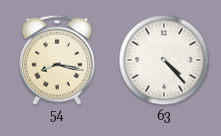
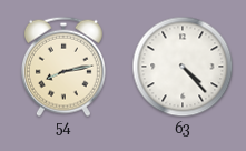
54: 8:17 -> 8:13 (63, 67)
